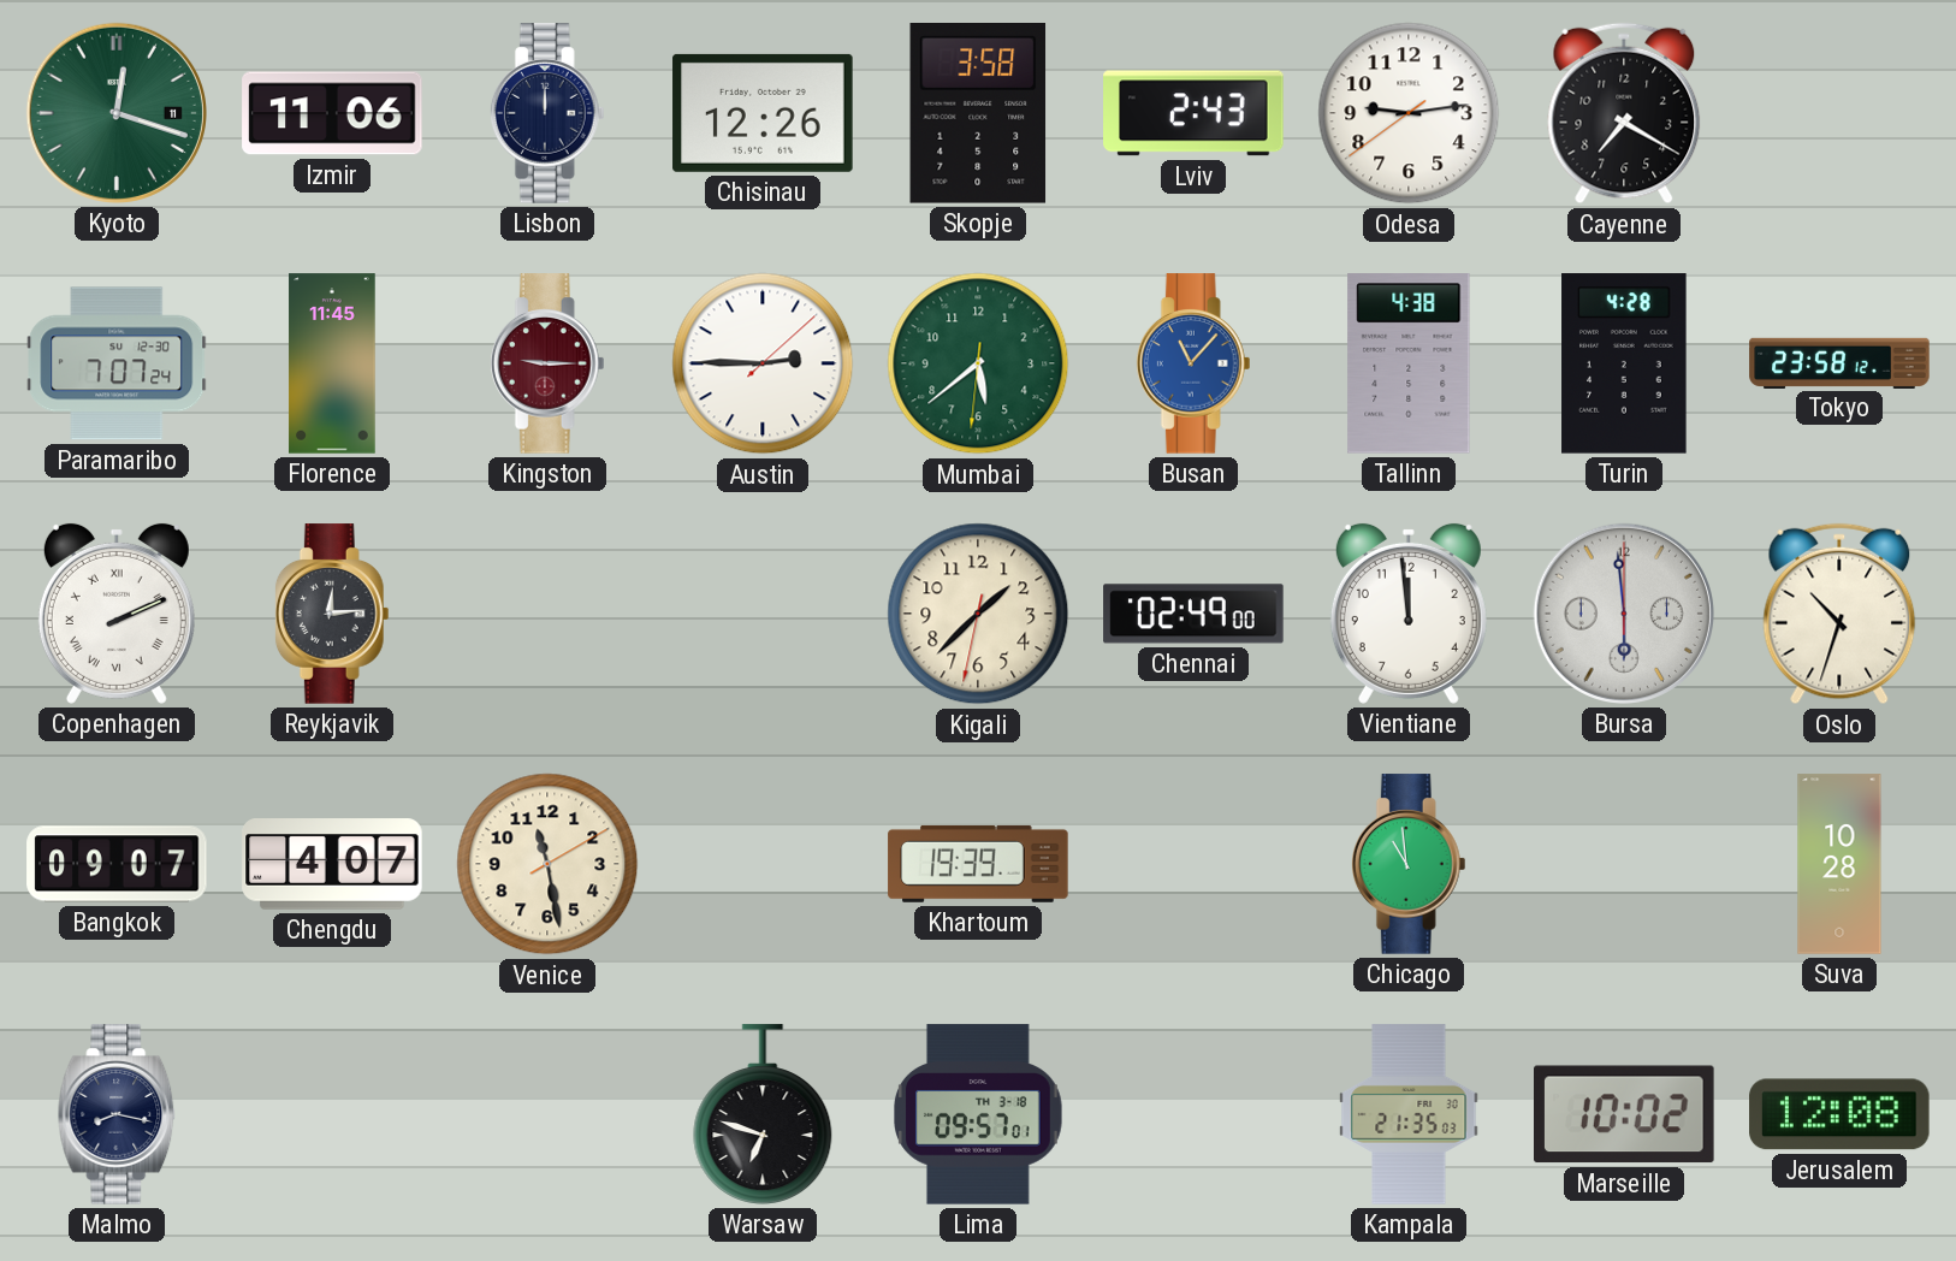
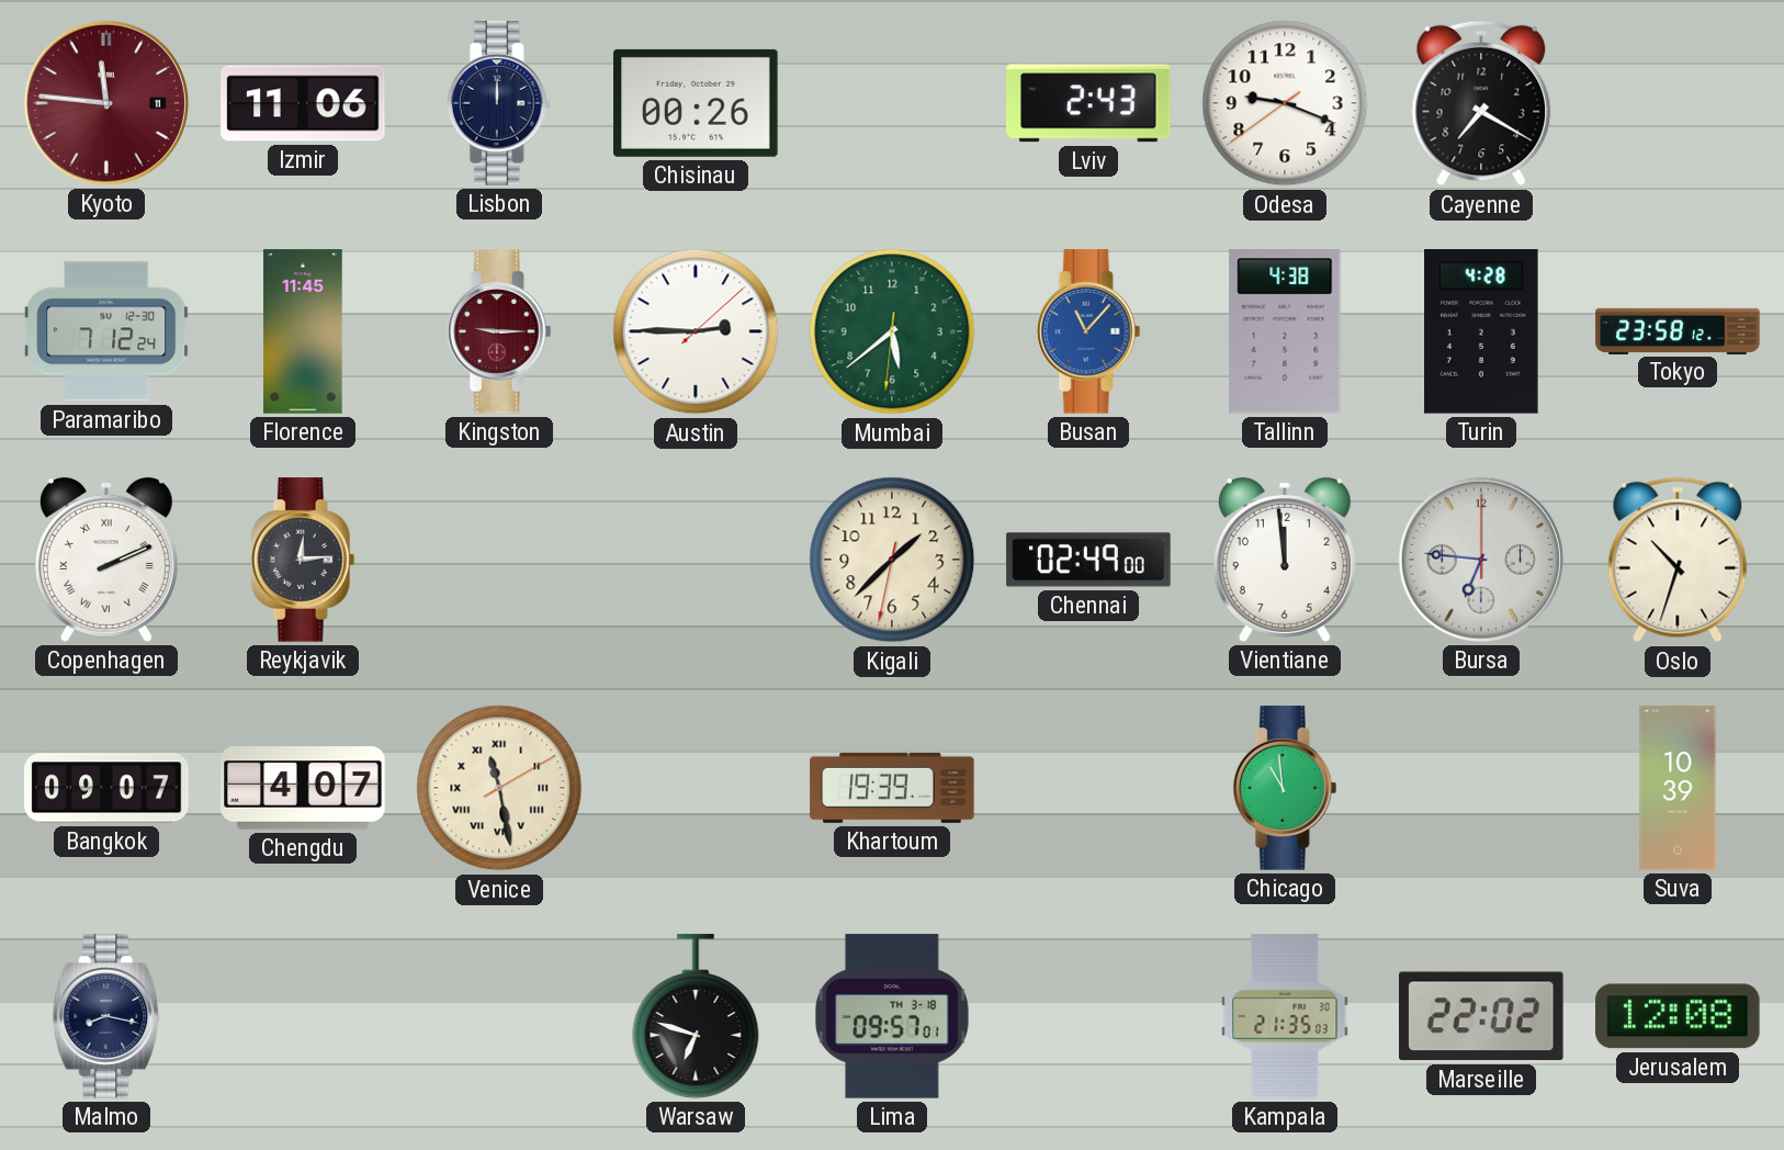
Kyoto: 12:18 -> 11:46 (106, 103)
Kyoto dial: green -> burgundy (106, 103)
Chisinau: 12:26 -> 00:26 (696, 103)
Skopje: 3:58 -> none (978, 114)
Odesa: 9:13 -> 9:18 (1285, 103)
Paramaribo: 7:07 -> 7:12 (106, 331)
Bursa: 5:59 -> 6:46 (1481, 560)
Venice numerals: Arabic -> Roman (499, 788)
Suva: 10:28 -> 10:39 (1678, 788)
Marseille: 10:02 -> 22:02 (1482, 1016)
